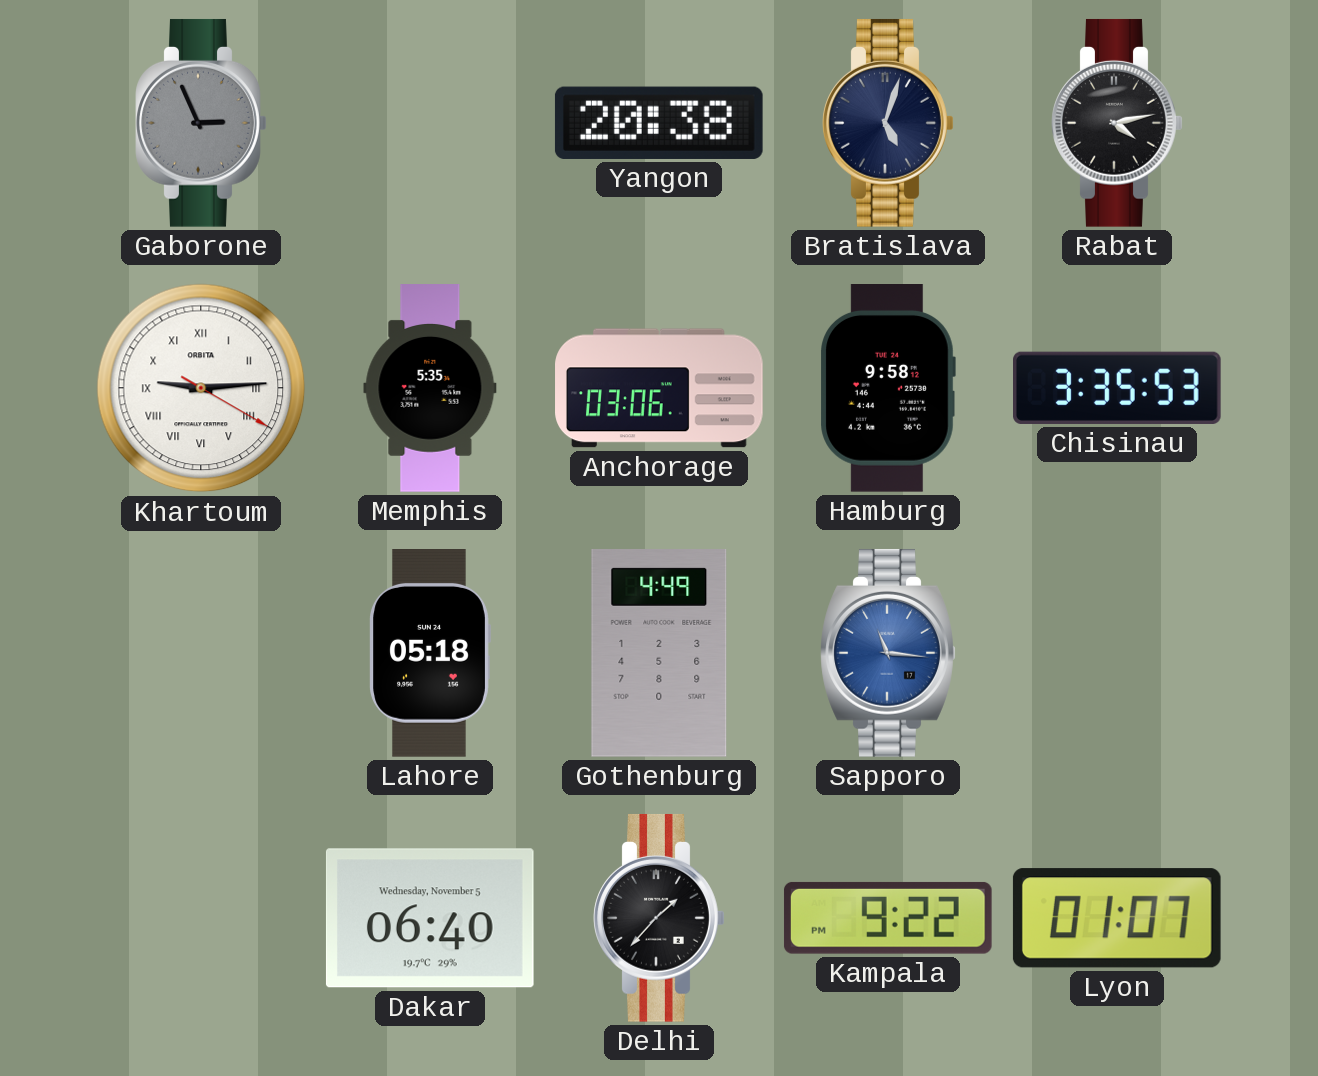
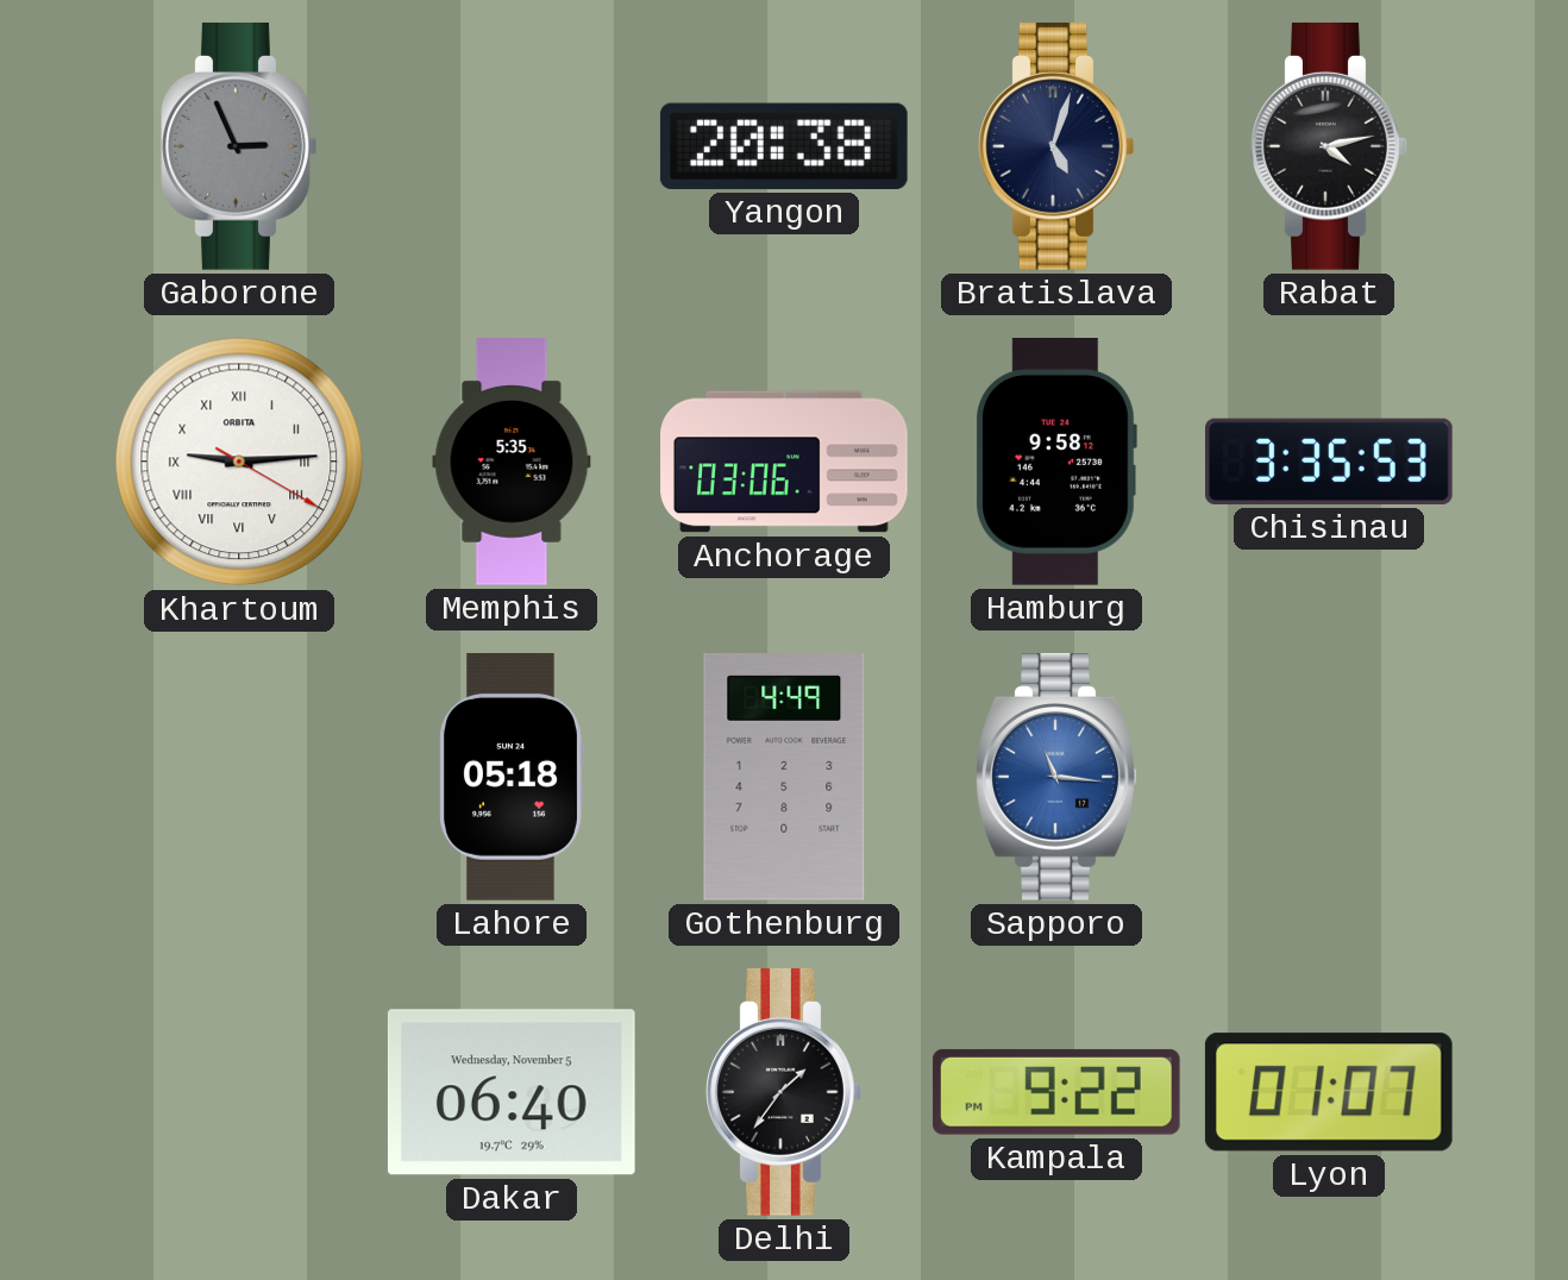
Delhi: 1:37 -> 1:36 (784, 1092)
